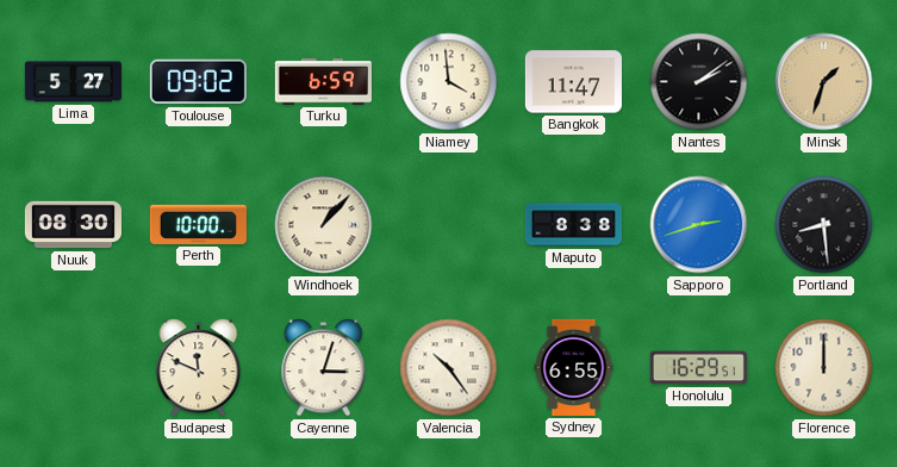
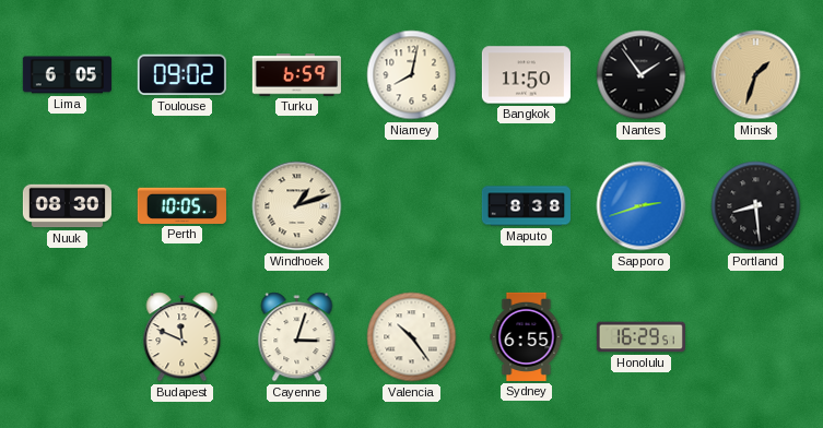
Lima: 5:27 -> 6:05 (67, 75)
Niamey: 3:59 -> 8:02 (412, 75)
Bangkok: 11:47 -> 11:50 (526, 75)
Nantes: 2:09 -> 1:54 (642, 75)
Perth: 10:00 -> 10:05 (181, 205)
Windhoek: 1:07 -> 1:12 (297, 206)
Florence: 12:00 -> none (824, 368)
